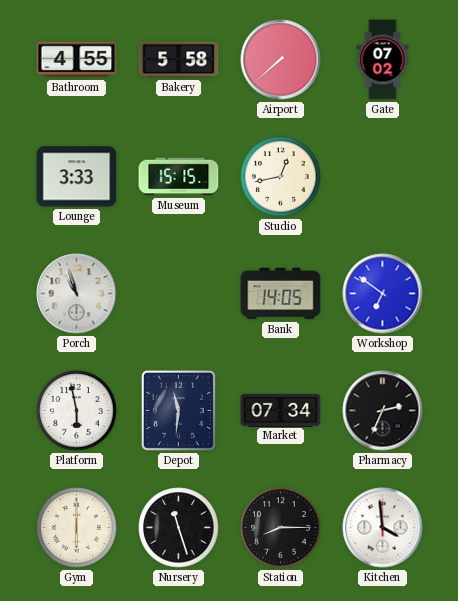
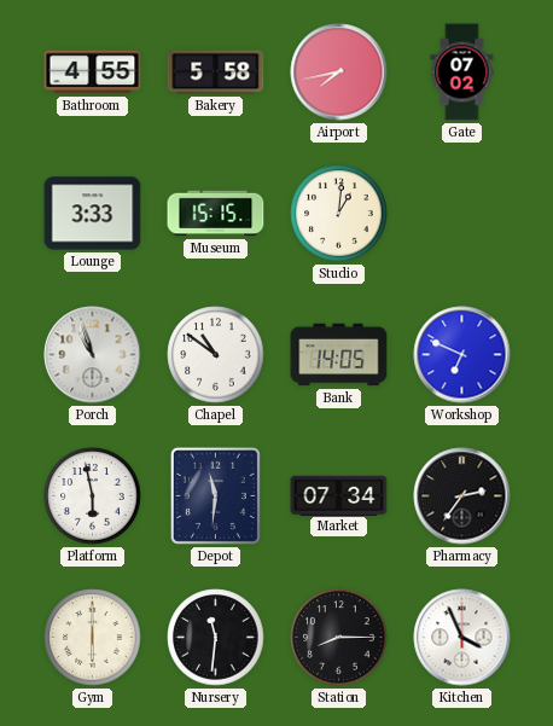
Airport: 7:38 -> 7:43 (339, 72)
Studio: 12:43 -> 1:01 (339, 214)
Chapel: none -> 10:51 (216, 355)
Workshop: 6:51 -> 6:49 (462, 355)
Pharmacy: 2:34 -> 2:36 (462, 496)
Nursery: 11:27 -> 11:31 (216, 638)
Kitchen: 3:59 -> 3:56 (462, 638)
